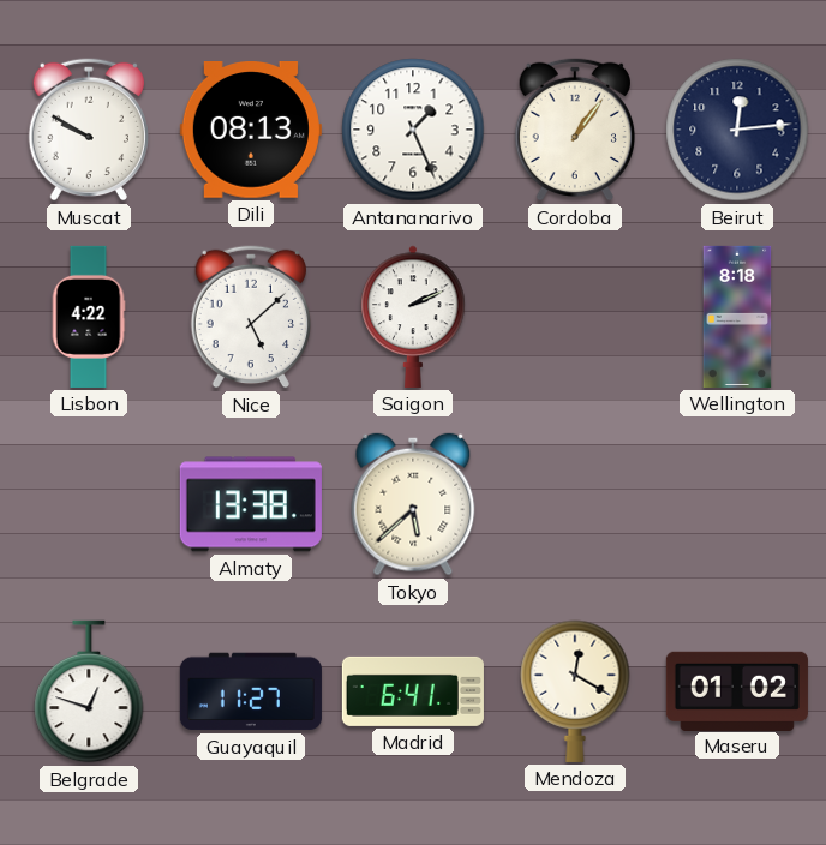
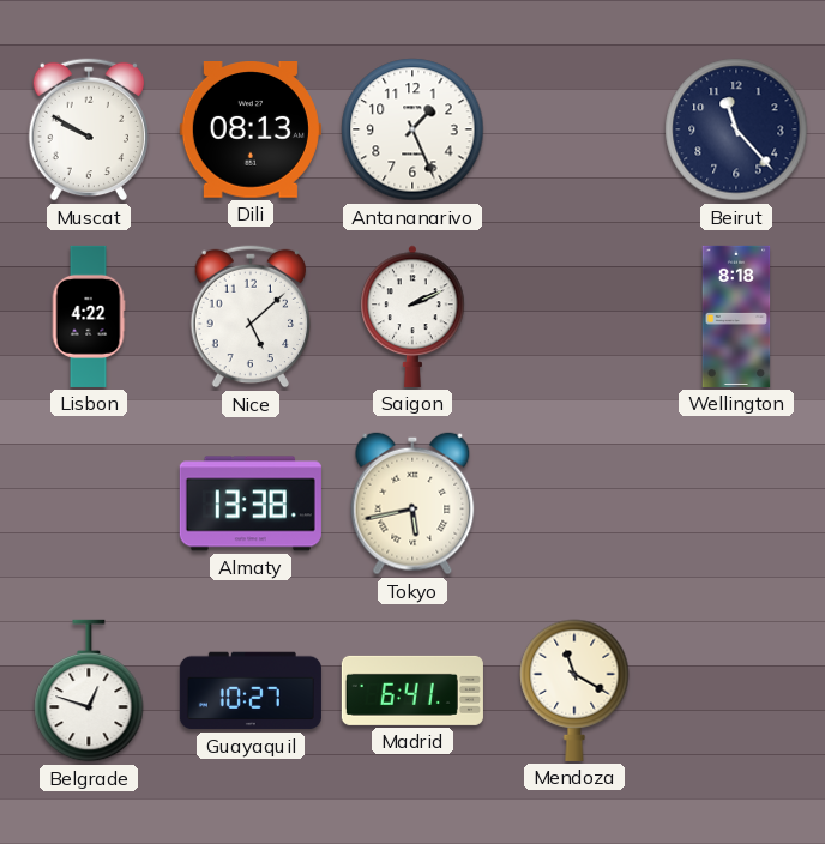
Cordoba: 1:06 -> none (574, 130)
Beirut: 12:14 -> 11:23 (736, 129)
Tokyo: 5:38 -> 5:43 (412, 504)
Guayaquil: 11:27 -> 10:27 (251, 691)
Mendoza: 12:20 -> 11:20 (574, 691)
Maseru: 01:02 -> none (737, 690)
